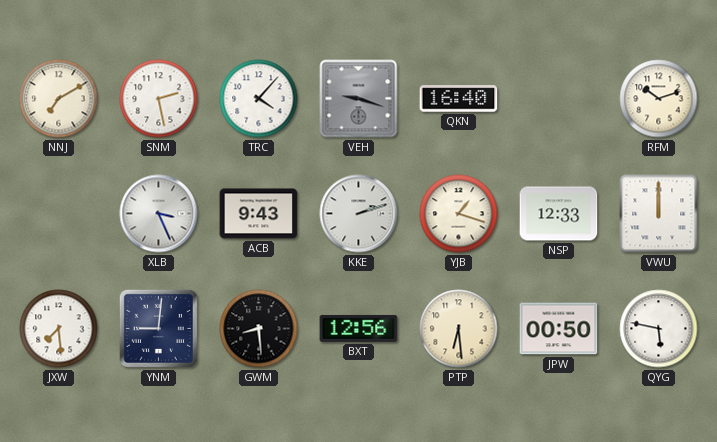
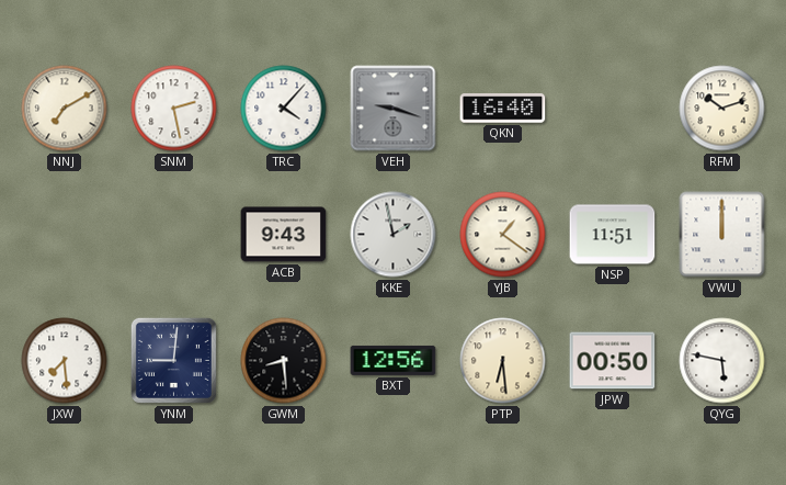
XLB: 3:26 -> none (159, 214)
KKE: 2:12 -> 1:58 (394, 235)
YJB: 1:18 -> 1:21 (503, 235)
NSP: 12:33 -> 11:51 (613, 235)
